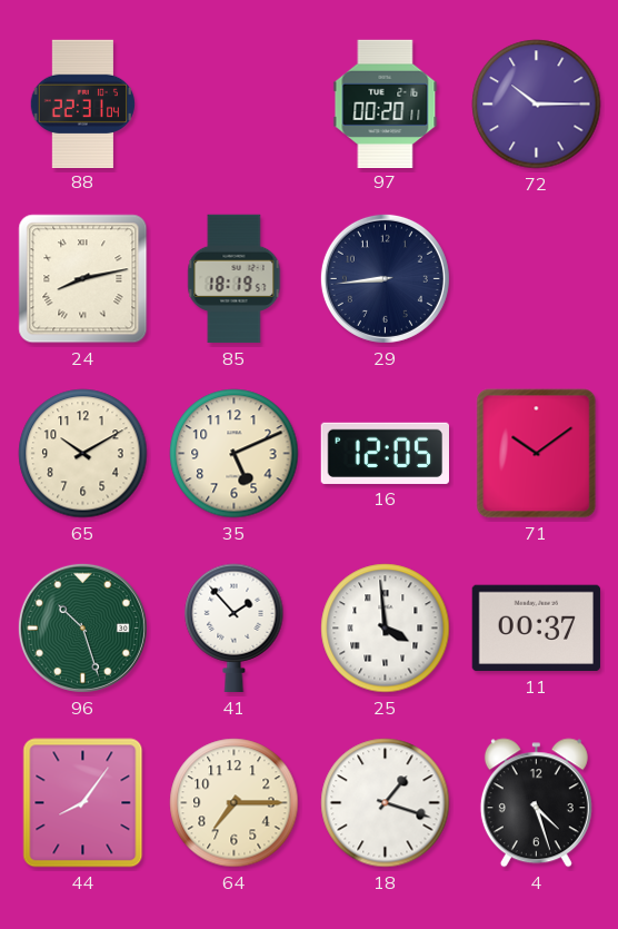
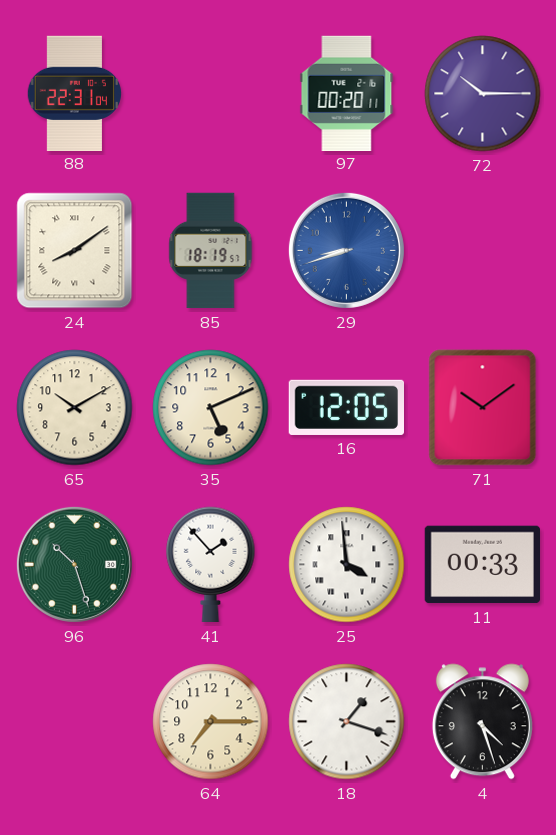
24: 8:13 -> 8:09 (75, 251)
29: 8:44 -> 8:42 (346, 250)
29 dial: navy -> blue (346, 250)
11: 00:37 -> 00:33 (482, 565)
44: 8:06 -> none (83, 803)
